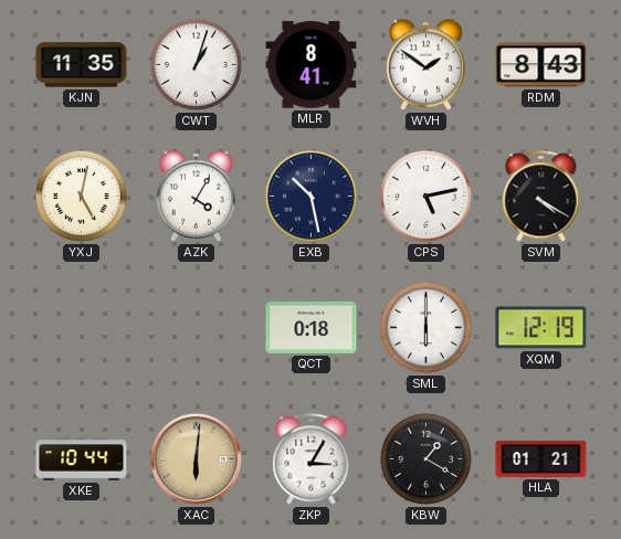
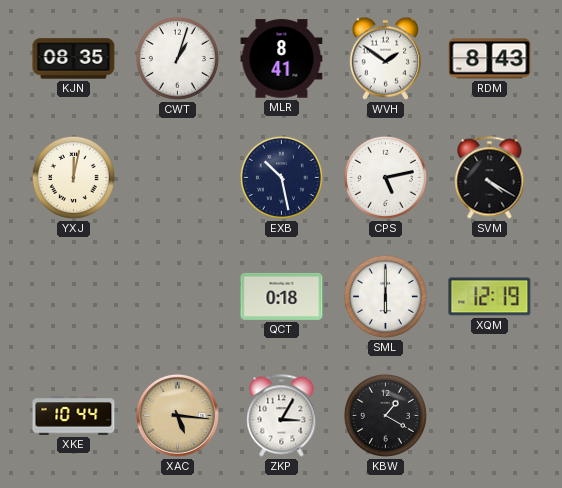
KJN: 11:35 -> 08:35 (74, 59)
YXJ: 5:02 -> 12:02 (73, 177)
AZK: 4:05 -> none (196, 195)
XAC: 6:01 -> 5:16 (178, 416)
HLA: 01:21 -> none (541, 458)
